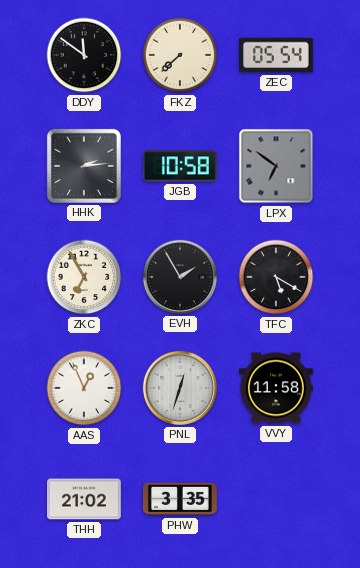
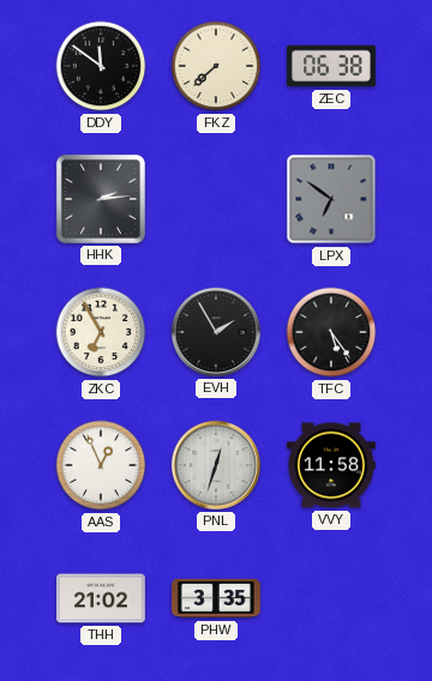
ZEC: 05:54 -> 06:38 (332, 66)
JGB: 10:58 -> none (180, 166)
TFC: 5:20 -> 5:24 (331, 332)
